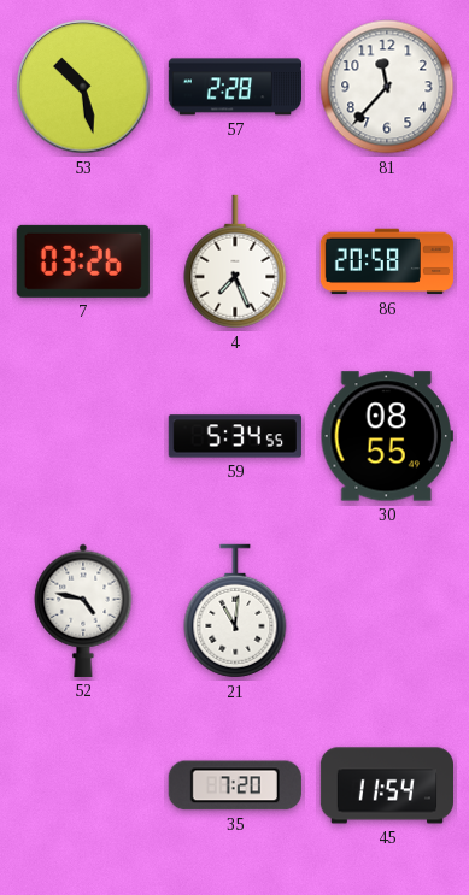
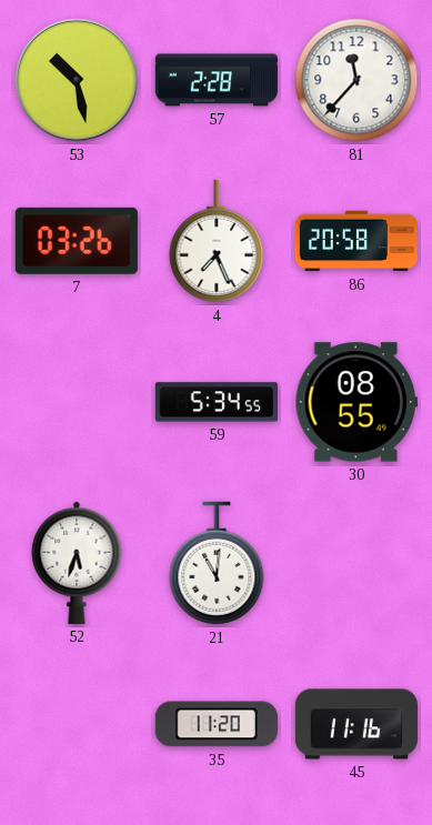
52: 4:47 -> 5:33 (77, 563)
35: 7:20 -> 11:20 (217, 724)
45: 11:54 -> 11:16 (355, 724)
